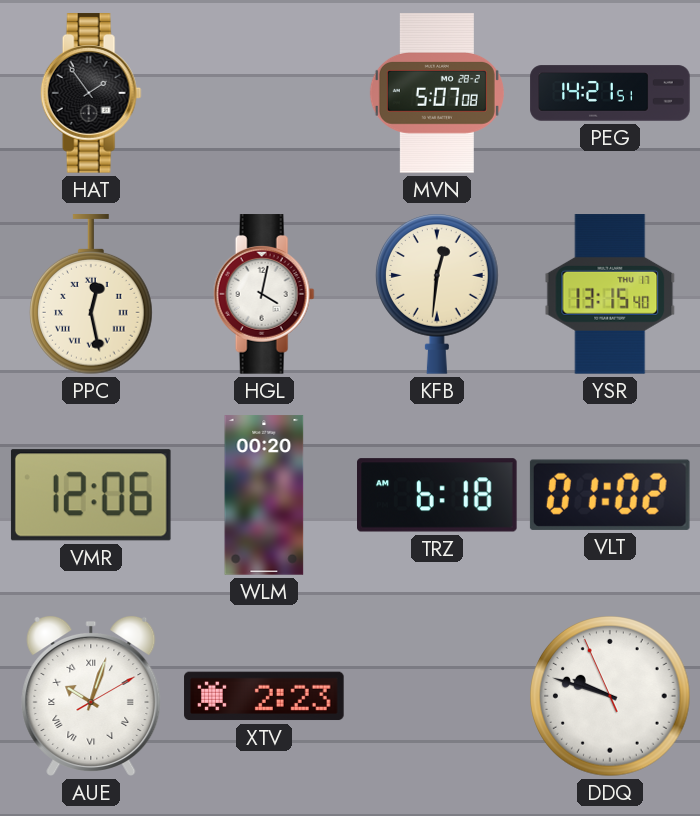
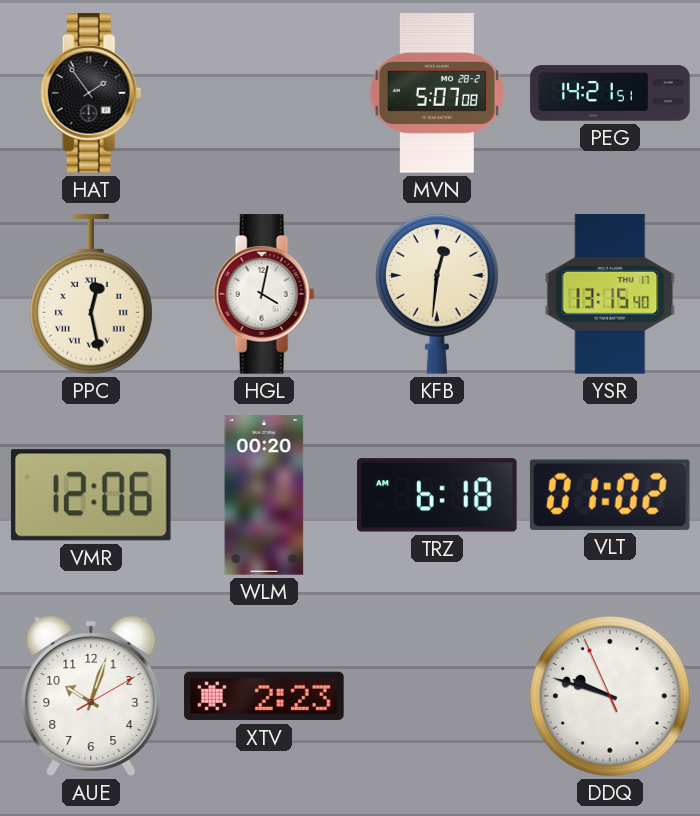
AUE numerals: Roman -> Arabic (91, 696)
